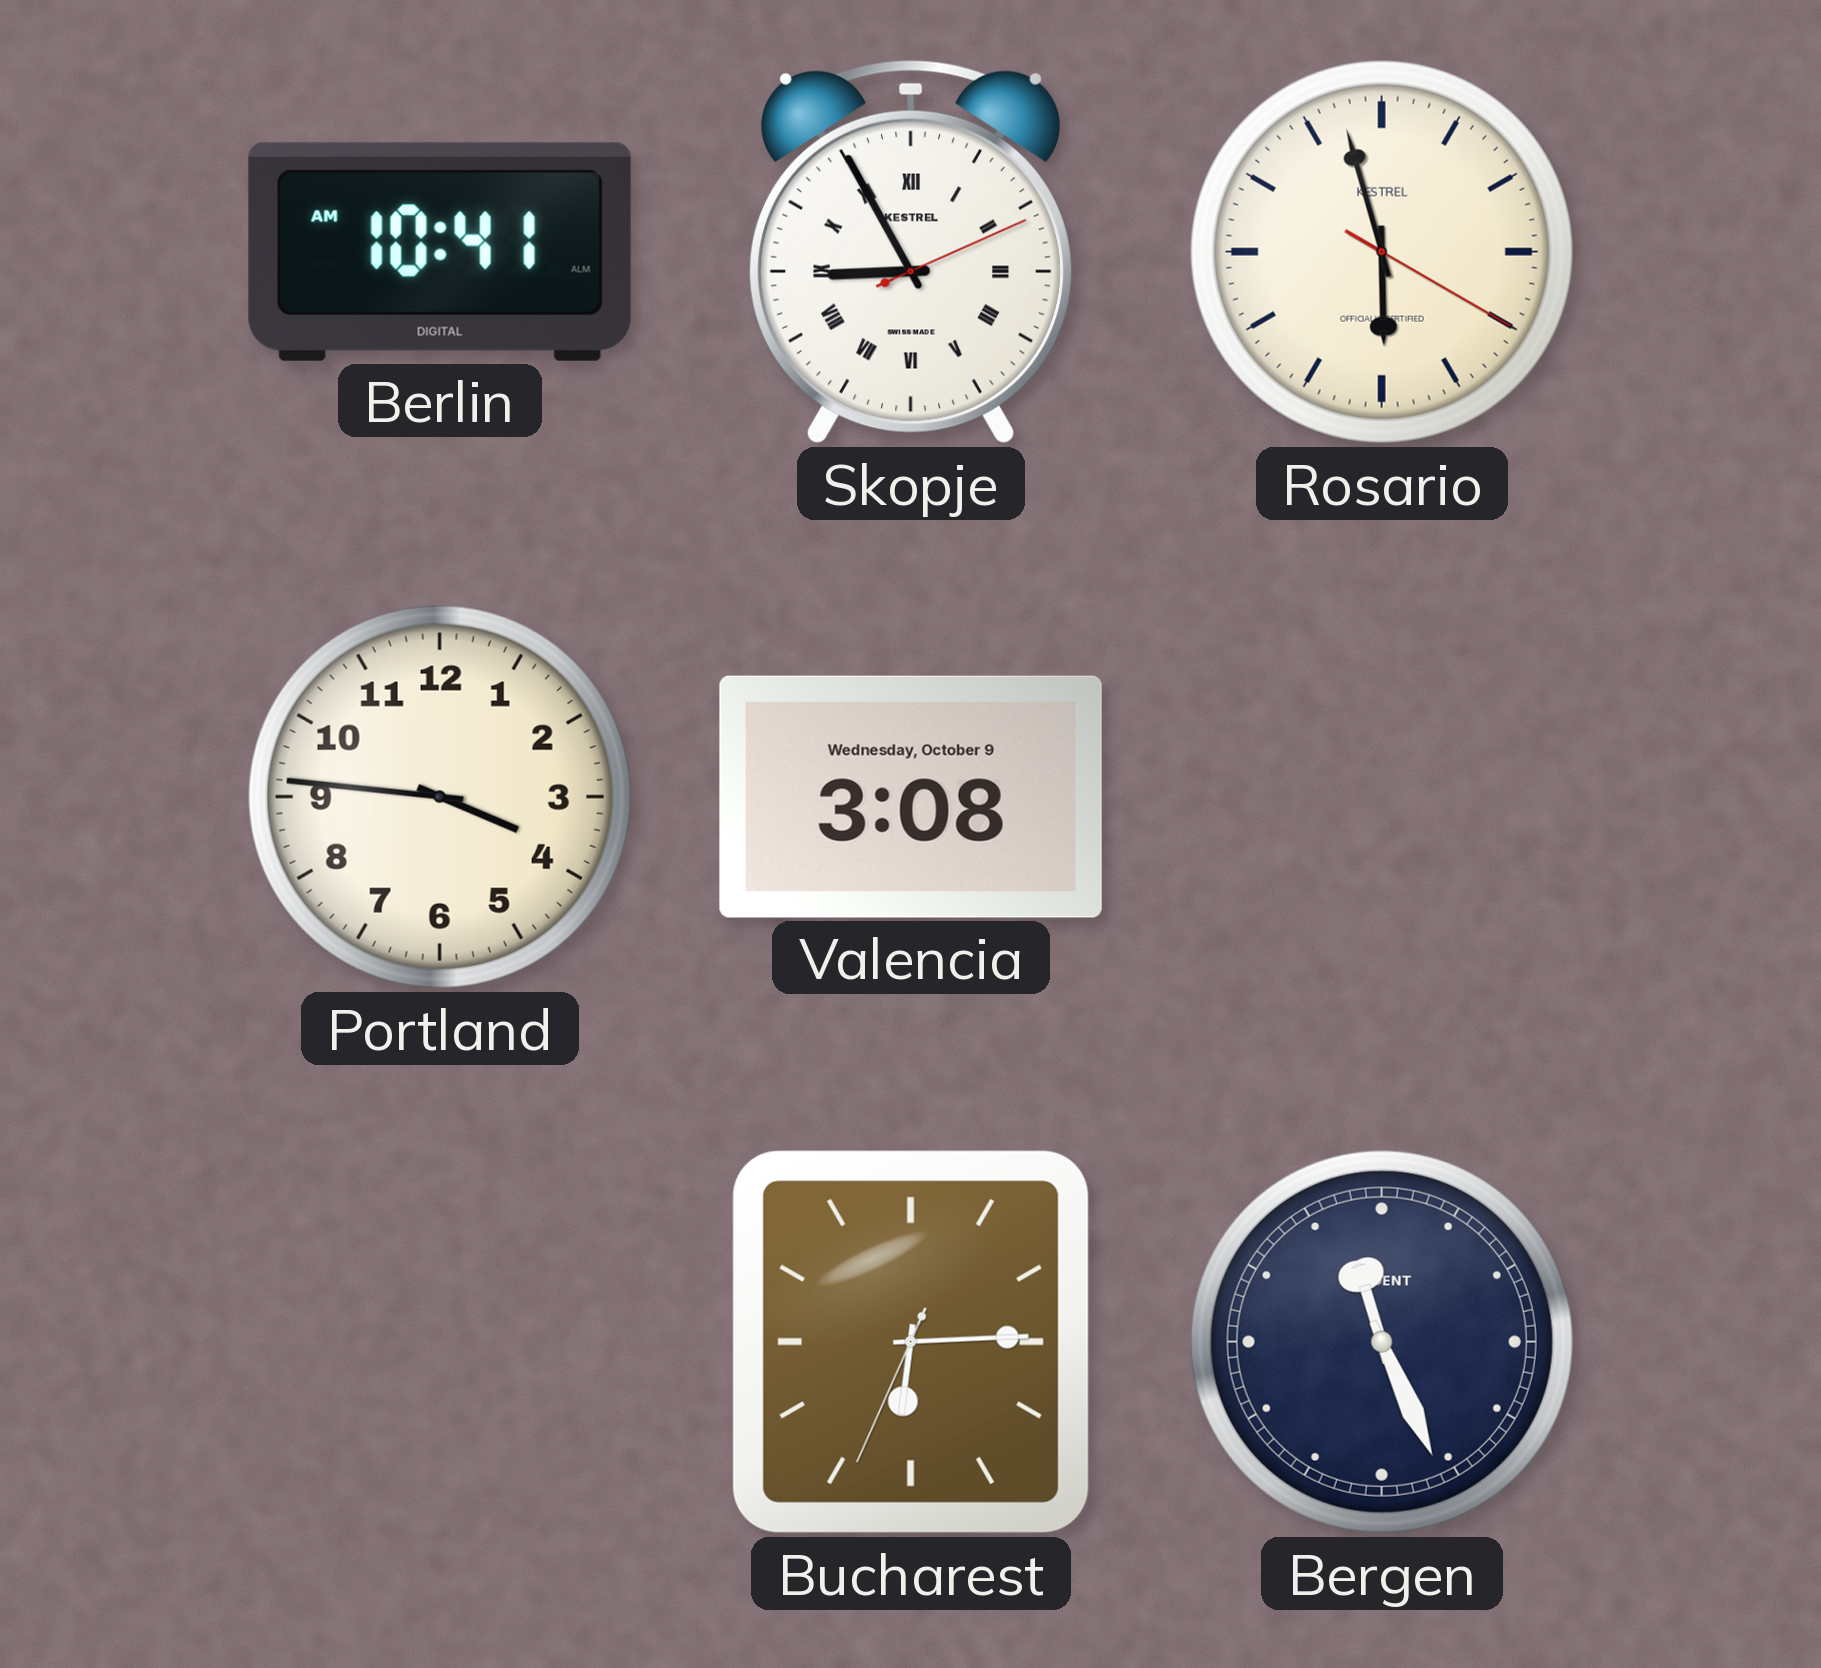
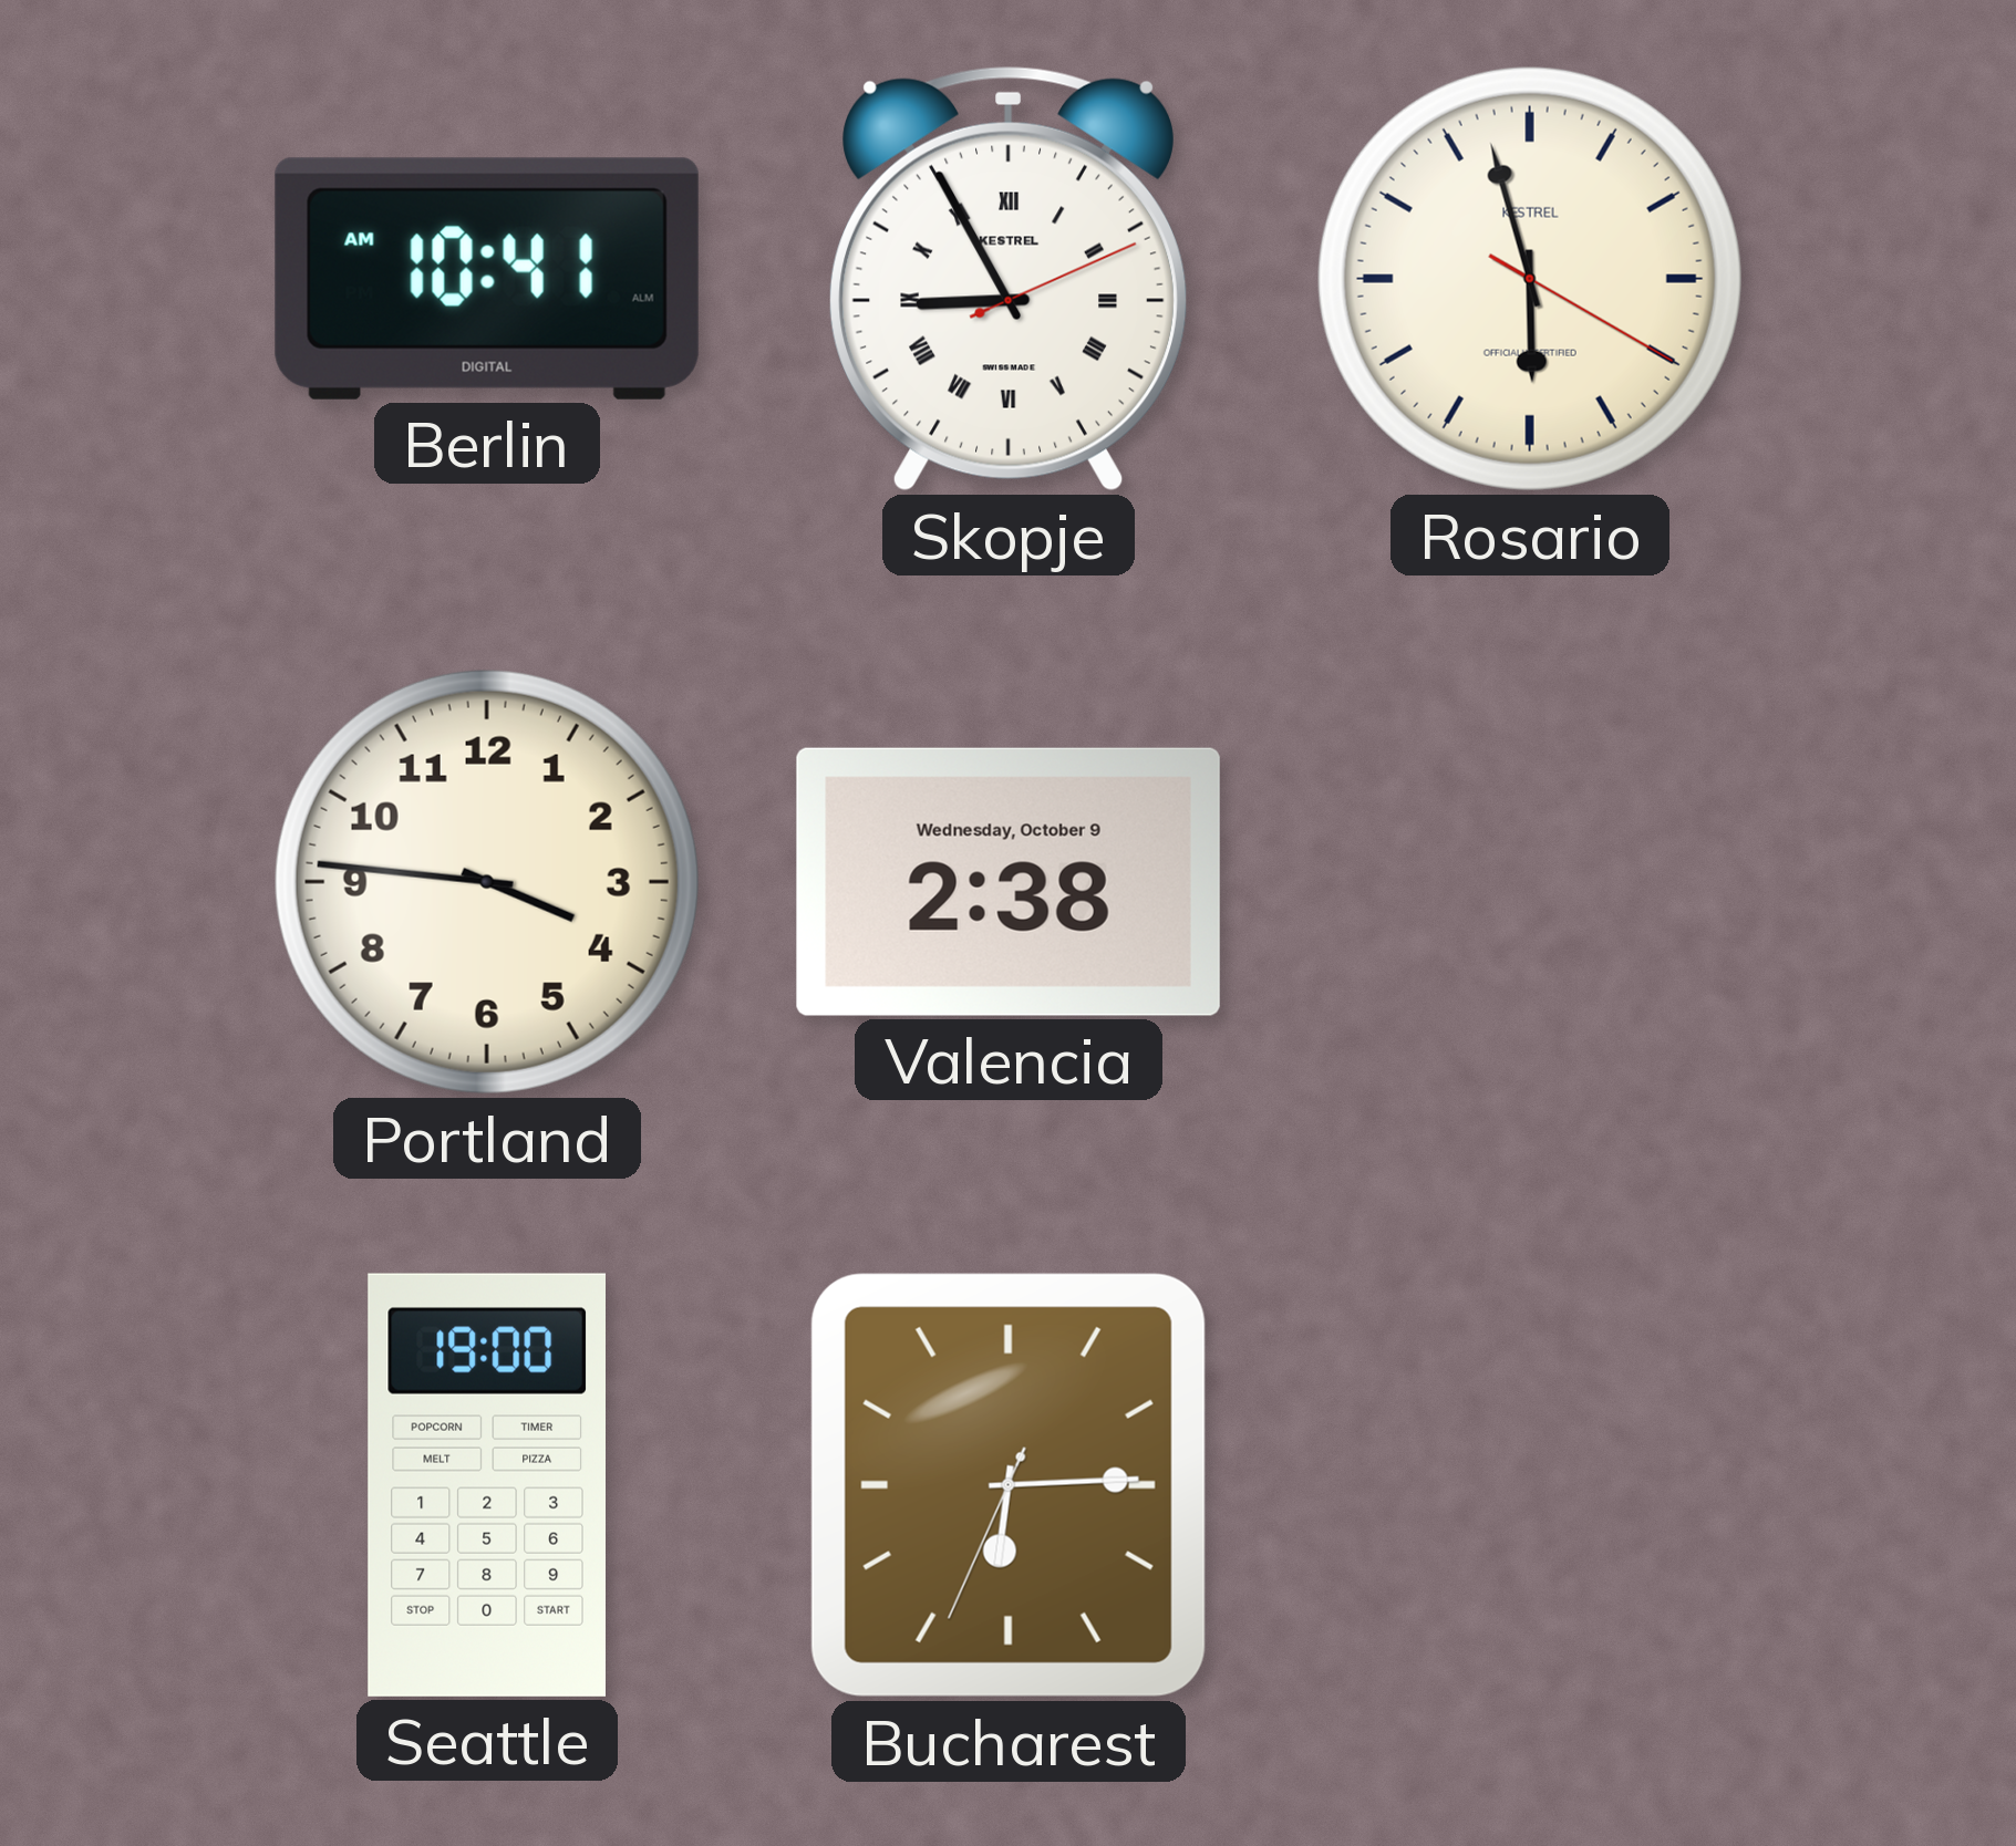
Valencia: 3:08 -> 2:38 (1009, 882)
Seattle: none -> 19:00 (486, 1485)
Bergen: 11:26 -> none (1382, 1342)
